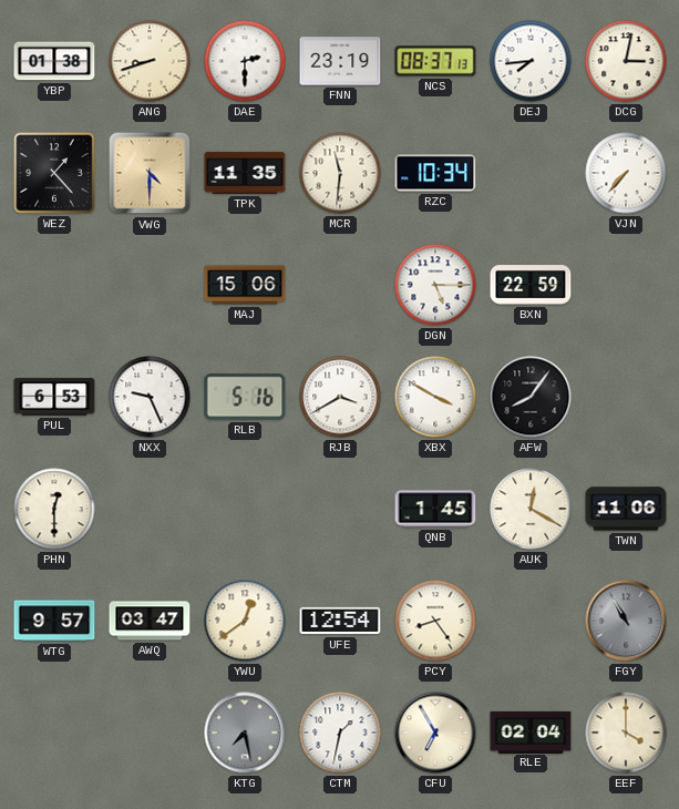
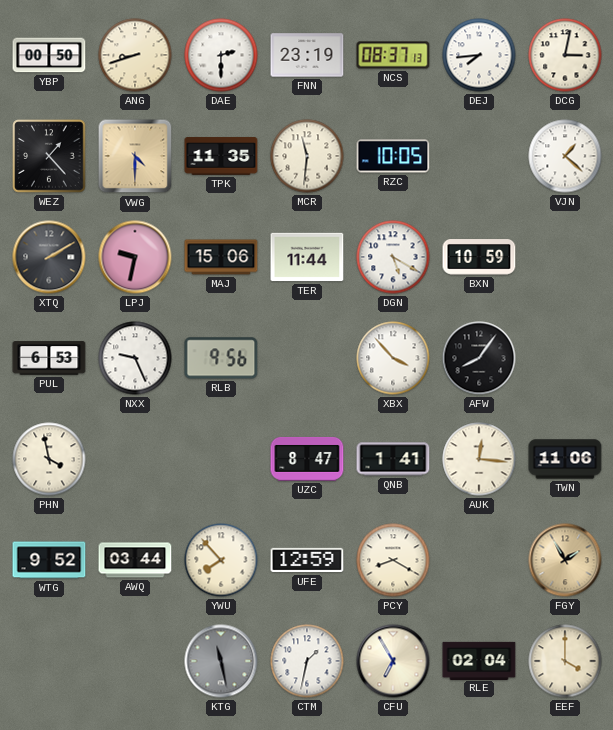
YBP: 01:38 -> 00:50 (49, 55)
RZC: 10:34 -> 10:05 (393, 156)
VJN: 7:37 -> 1:22 (565, 156)
XTQ: none -> 2:10 (49, 257)
LPJ: none -> 9:32 (135, 257)
TER: none -> 11:44 (307, 257)
DGN: 5:15 -> 5:20 (393, 257)
BXN: 22:59 -> 10:59 (479, 257)
RLB: 5:16 -> 9:56 (221, 358)
RJB: 3:40 -> none (340, 397)
XBX: 3:50 -> 3:53 (393, 358)
PHN: 12:30 -> 3:58 (49, 459)
UZC: none -> 8:47 (307, 459)
QNB: 1:45 -> 1:41 (393, 459)
AUK: 12:20 -> 12:16 (479, 459)
WTG: 9:57 -> 9:52 (49, 560)
AWQ: 03:47 -> 03:44 (135, 560)
YWU: 12:39 -> 7:53 (221, 560)
UFE: 12:54 -> 12:59 (307, 560)
PCY: 8:24 -> 8:20 (393, 560)
FGY: 10:55 -> 1:55 (565, 560)
FGY dial: grey -> champagne (565, 560)
KTG: 7:28 -> 11:28 (221, 661)
